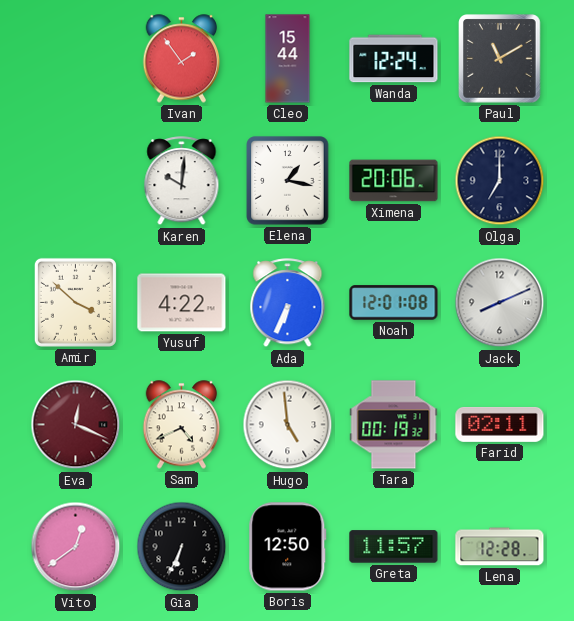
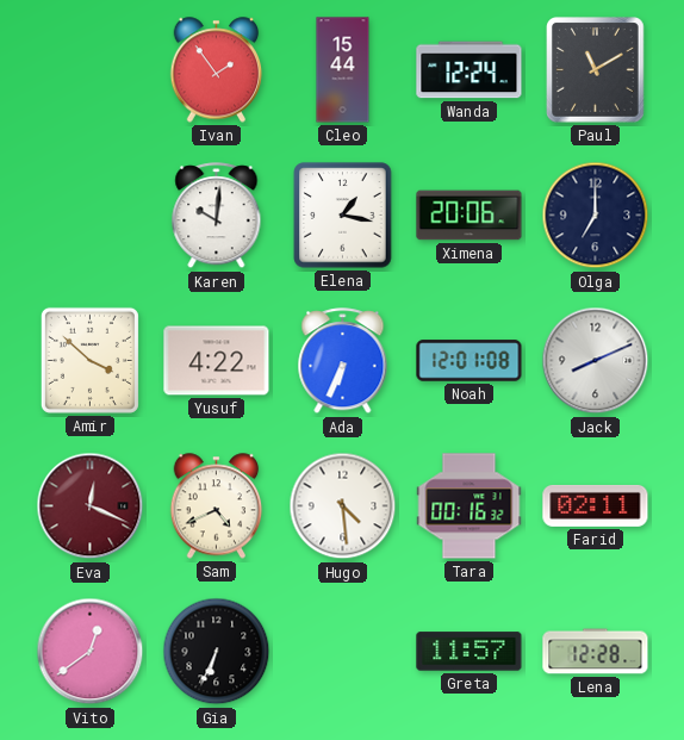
Hugo: 4:59 -> 4:29 (343, 506)
Tara: 00:19 -> 00:16 (470, 506)
Boris: 12:50 -> none (288, 547)
